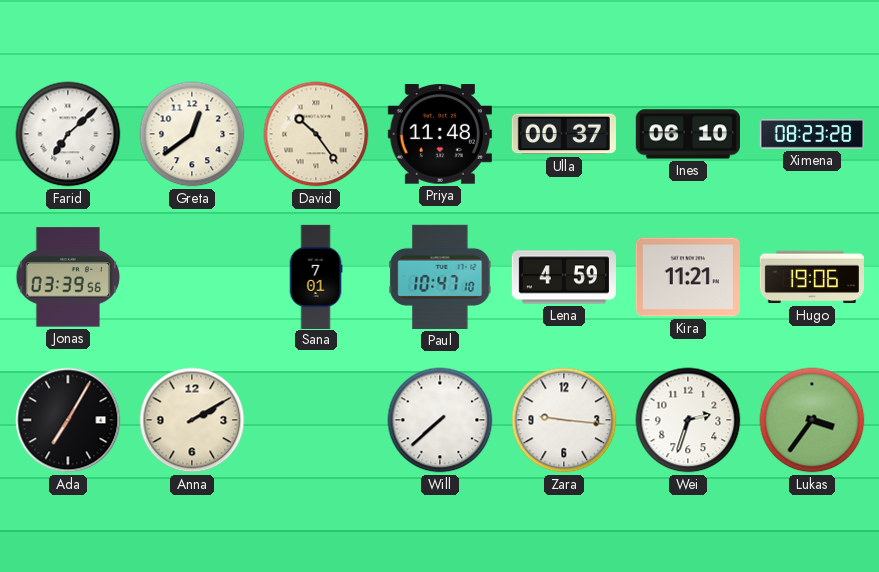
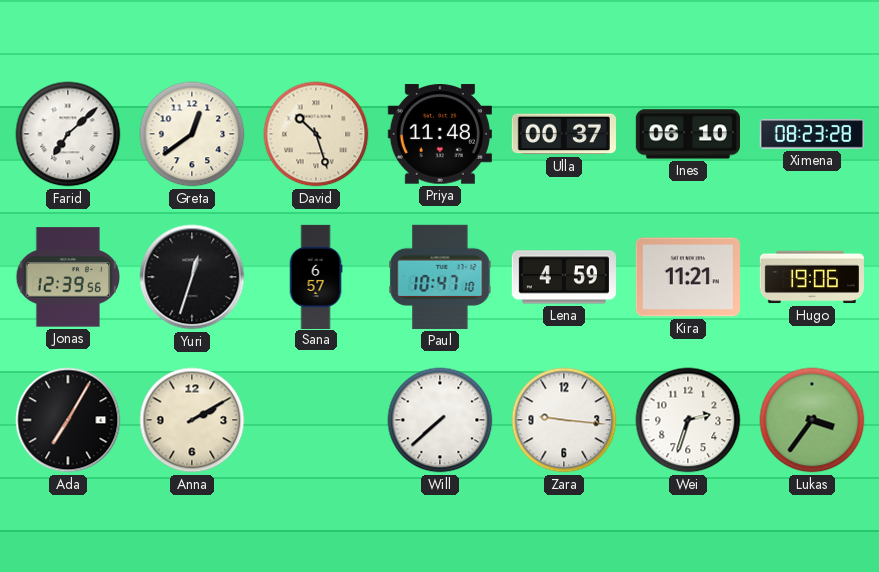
David: 10:24 -> 10:27 (316, 134)
Jonas: 03:39 -> 12:39 (68, 277)
Yuri: none -> 12:33 (192, 277)
Sana: 7:01 -> 6:57 (316, 276)
